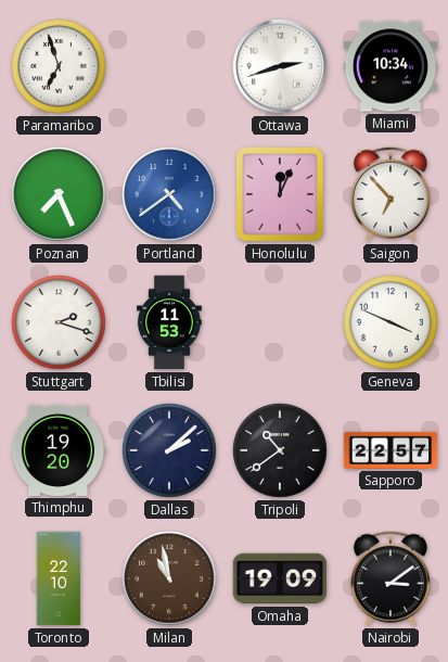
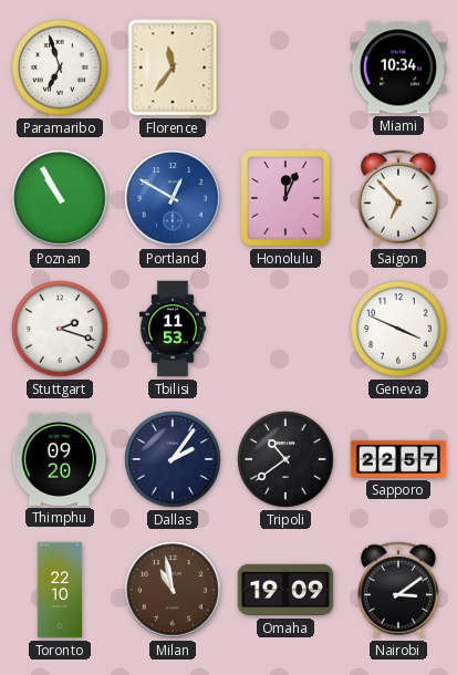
Florence: none -> 11:36 (173, 67)
Ottawa: 2:42 -> none (280, 66)
Poznan: 7:26 -> 10:55 (60, 198)
Portland: 4:39 -> 12:50 (173, 198)
Thimphu: 19:20 -> 09:20 (60, 459)
Dallas: 2:08 -> 2:06 (173, 459)
